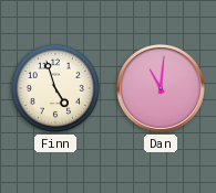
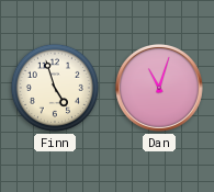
Dan: 11:01 -> 11:03 (159, 88)
